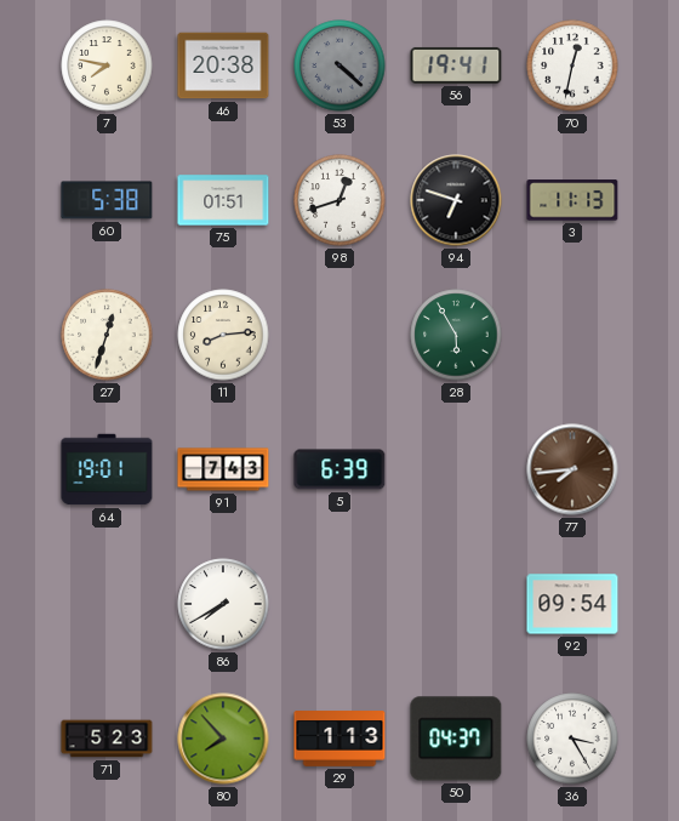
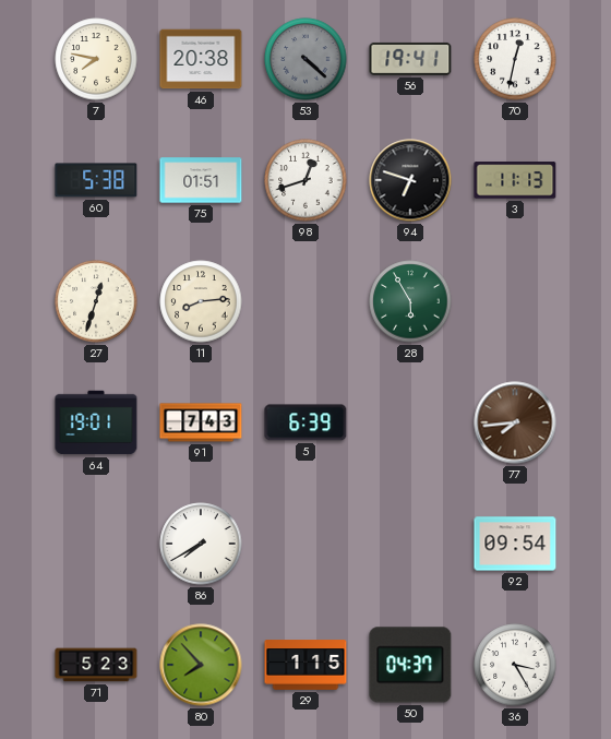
29: 1:13 -> 1:15 (305, 665)
